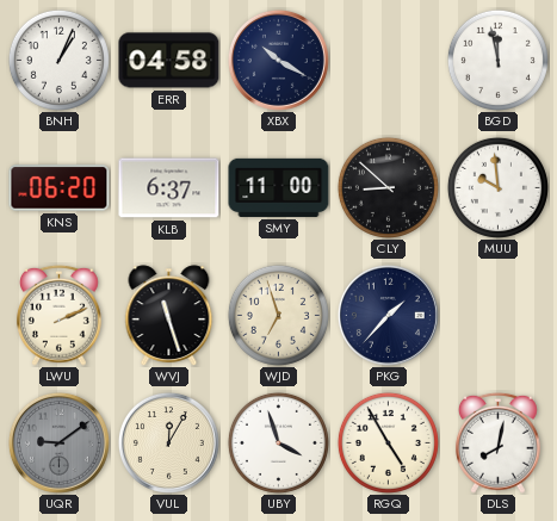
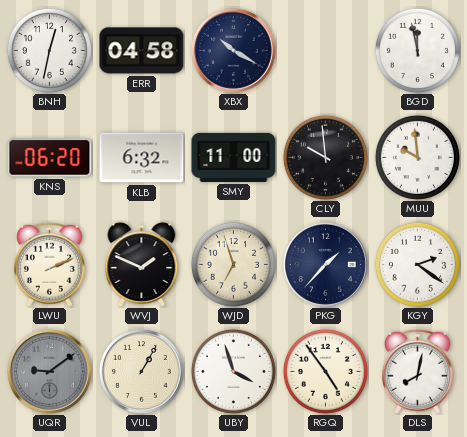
BNH: 1:04 -> 12:32 (49, 50)
KLB: 6:37 -> 6:32 (142, 158)
CLY: 8:52 -> 9:59 (325, 157)
WVJ: 11:27 -> 1:49 (142, 265)
KGY: none -> 2:21 (417, 264)
VUL: 12:05 -> 1:05 (141, 371)
RGQ: 4:55 -> 4:54 (325, 371)
